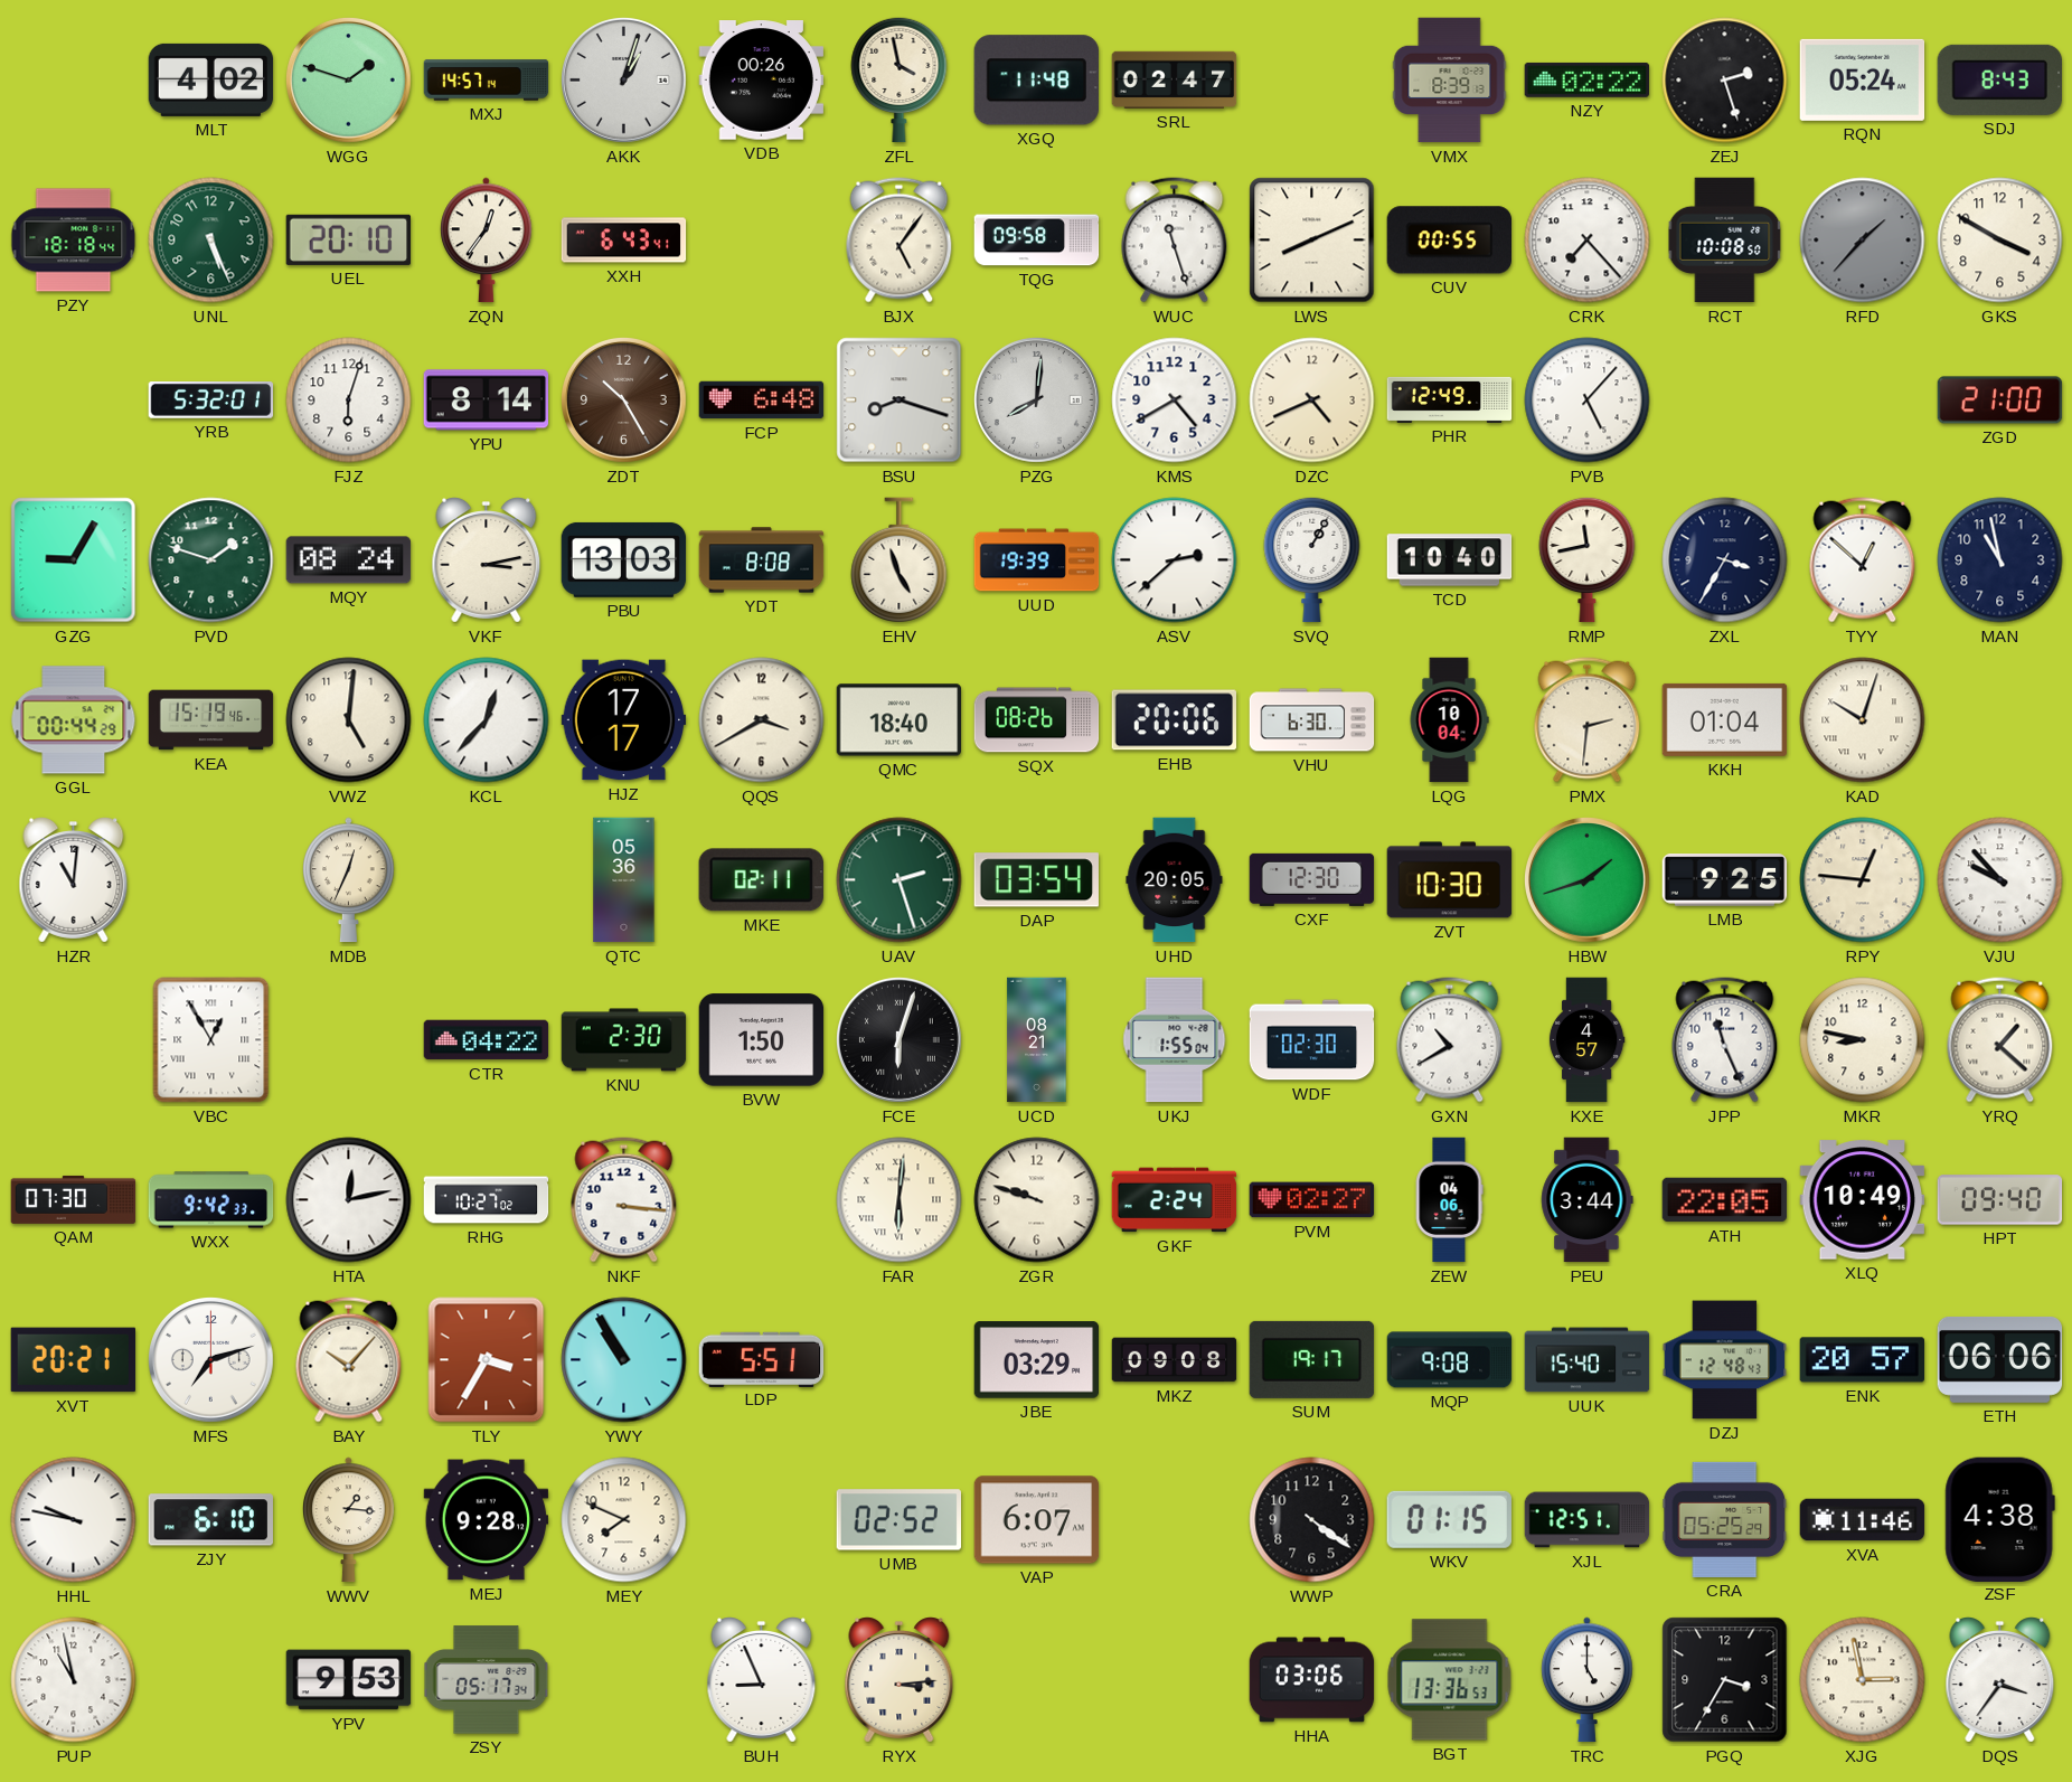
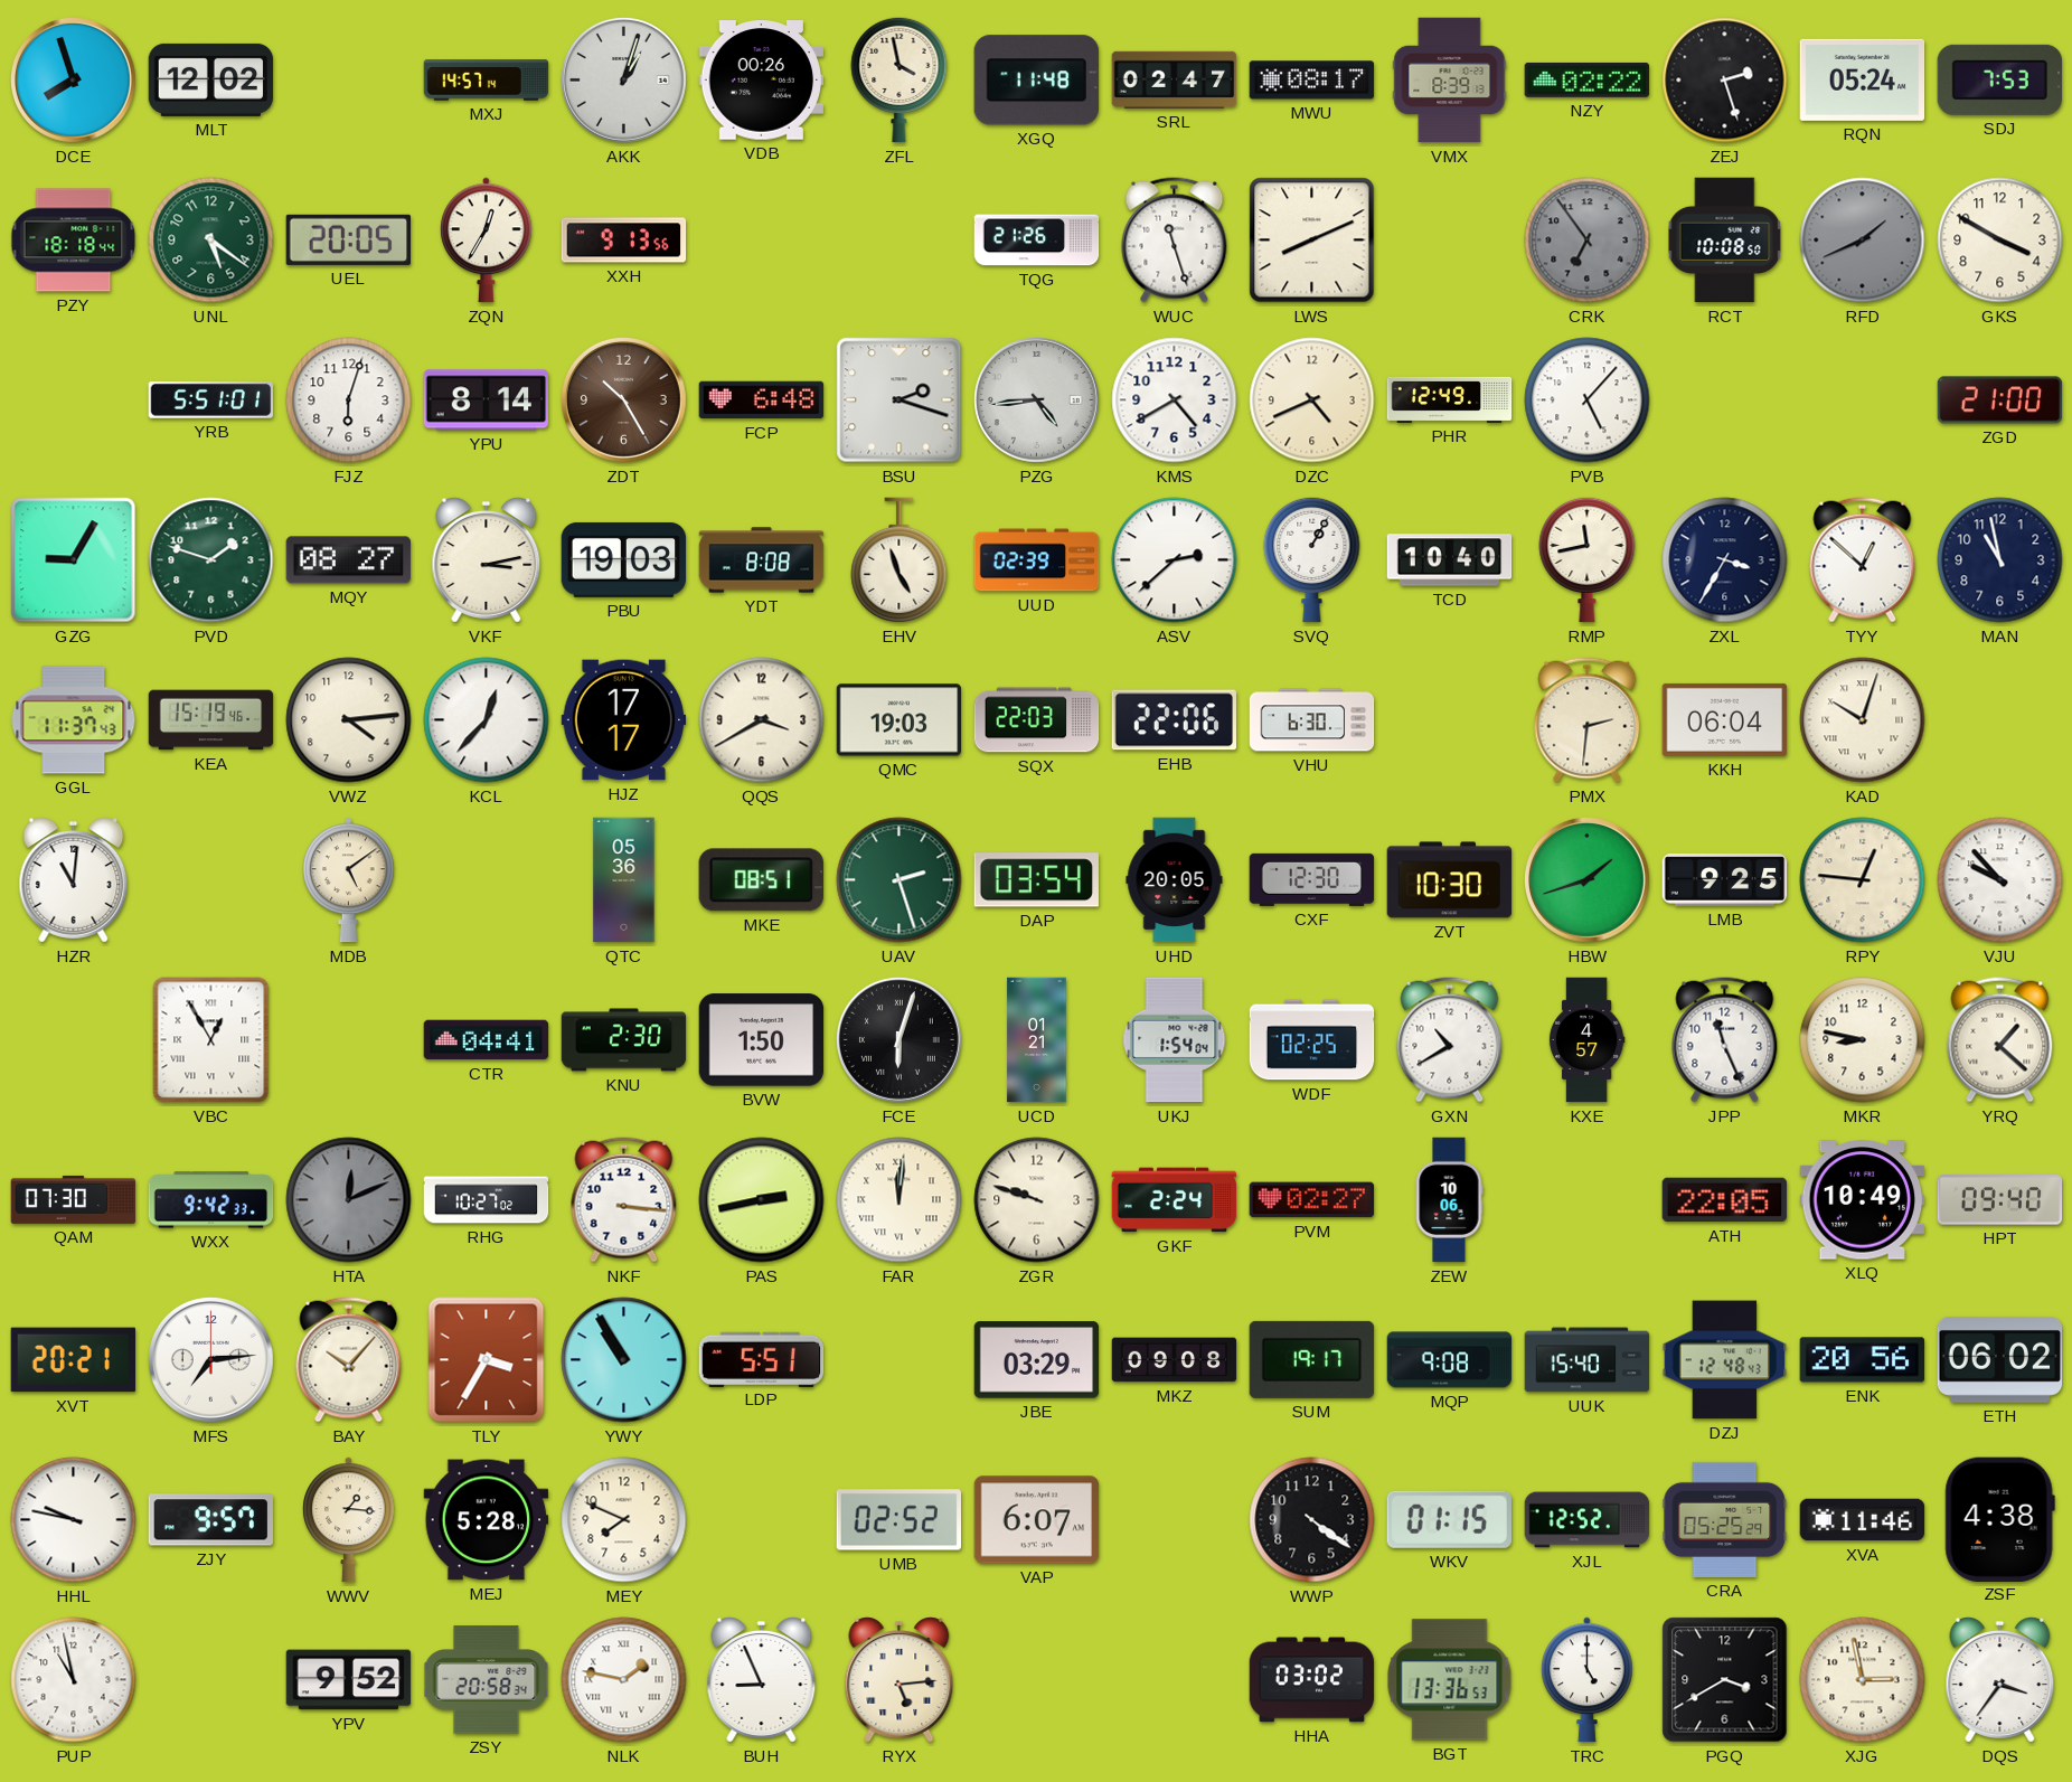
DCE: none -> 7:57 (74, 81)
MLT: 4:02 -> 12:02 (211, 79)
WGG: 1:48 -> none (349, 81)
MWU: none -> 08:17 (1312, 81)
SDJ: 8:43 -> 7:53 (1999, 79)
UNL: 5:26 -> 5:21 (211, 241)
UEL: 20:10 -> 20:05 (349, 239)
ZQN: 12:36 -> 12:35 (487, 241)
XXH: 6:43 -> 9:13 (624, 241)
BJX: 5:06 -> none (900, 241)
TQG: 09:58 -> 21:26 (1037, 241)
CUV: 00:55 -> none (1449, 241)
CRK: 7:23 -> 6:54 (1588, 241)
CRK dial: white -> grey (1588, 241)
RFD: 1:37 -> 1:41 (1863, 241)
YRB: 5:32 -> 5:51 (211, 400)
BSU: 8:18 -> 2:18 (900, 400)
PZG: 8:01 -> 4:44 (1037, 400)
MQY: 08:24 -> 08:27 (349, 560)
PBU: 13:03 -> 19:03 (624, 559)
UUD: 19:39 -> 02:39 (1037, 560)
GGL: 00:44 -> 11:37 (74, 720)
VWZ: 5:01 -> 4:14 (349, 720)
QMC: 18:40 -> 19:03 (900, 720)
SQX: 08:26 -> 22:03 (1037, 720)
EHB: 20:06 -> 22:06 (1175, 720)
LQG: 10:04 -> none (1449, 720)
KKH: 01:04 -> 06:04 (1725, 719)
MDB: 12:34 -> 5:09 (349, 880)
MKE: 02:11 -> 08:51 (761, 880)
CTR: 04:22 -> 04:41 (487, 1040)
UCD: 08:21 -> 01:21 (1037, 1040)
UKJ: 1:55 -> 1:54 (1175, 1040)
WDF: 02:30 -> 02:25 (1312, 1040)
HTA: 12:13 -> 12:11 (349, 1200)
HTA dial: white -> grey (349, 1200)
PAS: none -> 2:43 (762, 1200)
FAR: 6:01 -> 12:01 (900, 1200)
ZEW: 04:06 -> 10:06 (1449, 1200)
PEU: 3:44 -> none (1588, 1200)
MFS: 7:12 -> 7:14 (211, 1360)
ENK: 20:57 -> 20:56 (1863, 1360)
ETH: 06:06 -> 06:02 (2000, 1359)
ZJY: 6:10 -> 9:57 (210, 1520)
MEJ: 9:28 -> 5:28 (487, 1520)
XJL: 12:51 -> 12:52 (1588, 1520)
YPV: 9:53 -> 9:52 (349, 1680)
ZSY: 05:17 -> 20:58 (487, 1680)
NLK: none -> 1:47 (624, 1680)
RYX: 3:14 -> 5:14 (900, 1680)
HHA: 03:06 -> 03:02 (1312, 1680)
PGQ: 3:35 -> 3:40 (1725, 1680)
